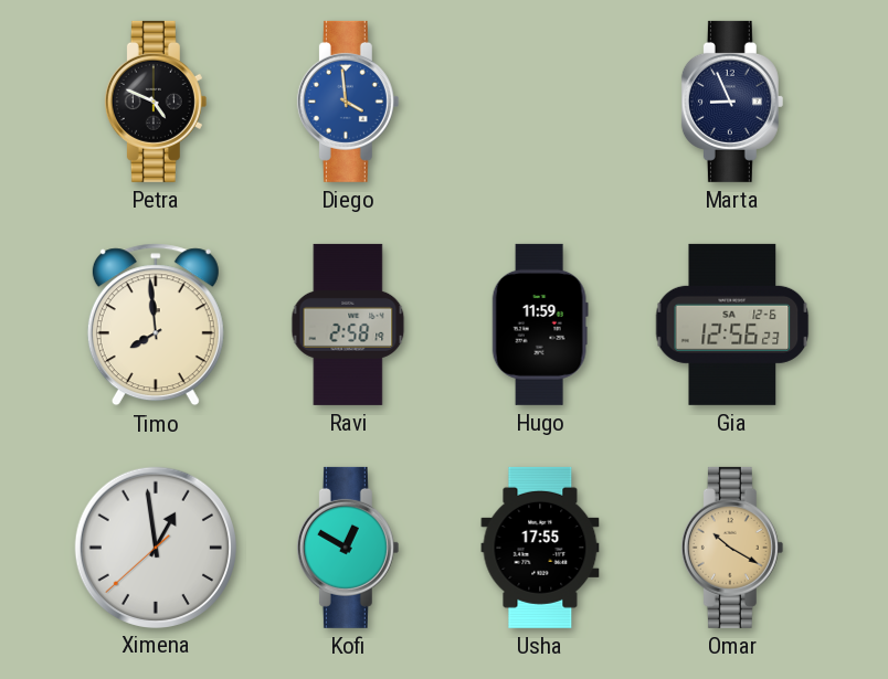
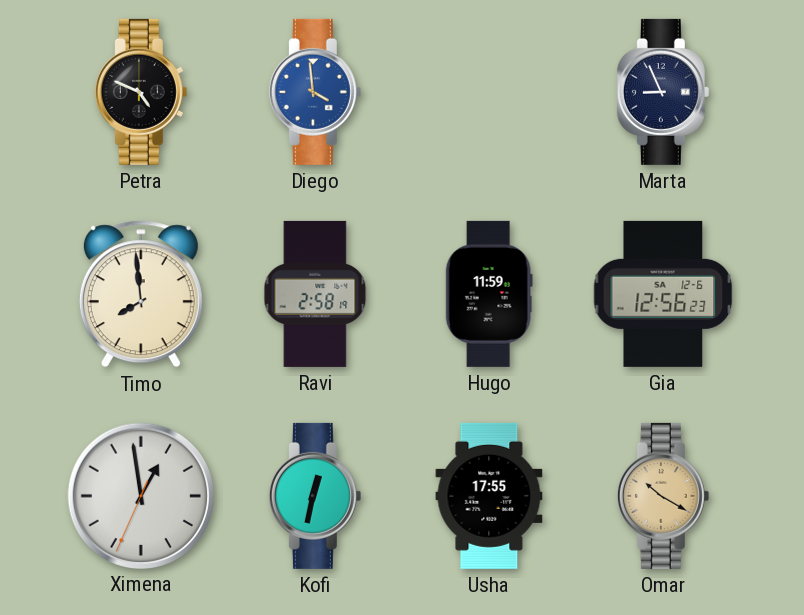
Ximena: 12:58:38 -> 12:58:34 (140, 495)
Kofi: 12:50 -> 12:32 (315, 496)
